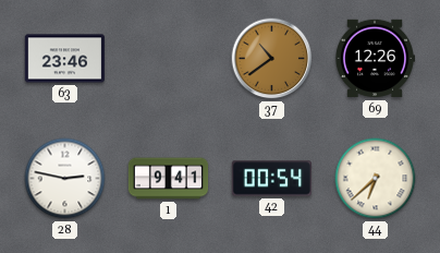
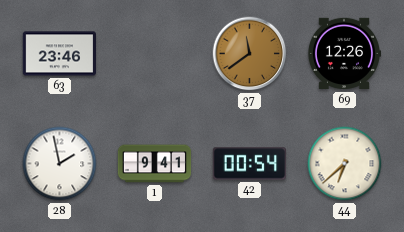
37: 10:39 -> 11:39 (250, 54)
28: 2:47 -> 1:58 (60, 164)
